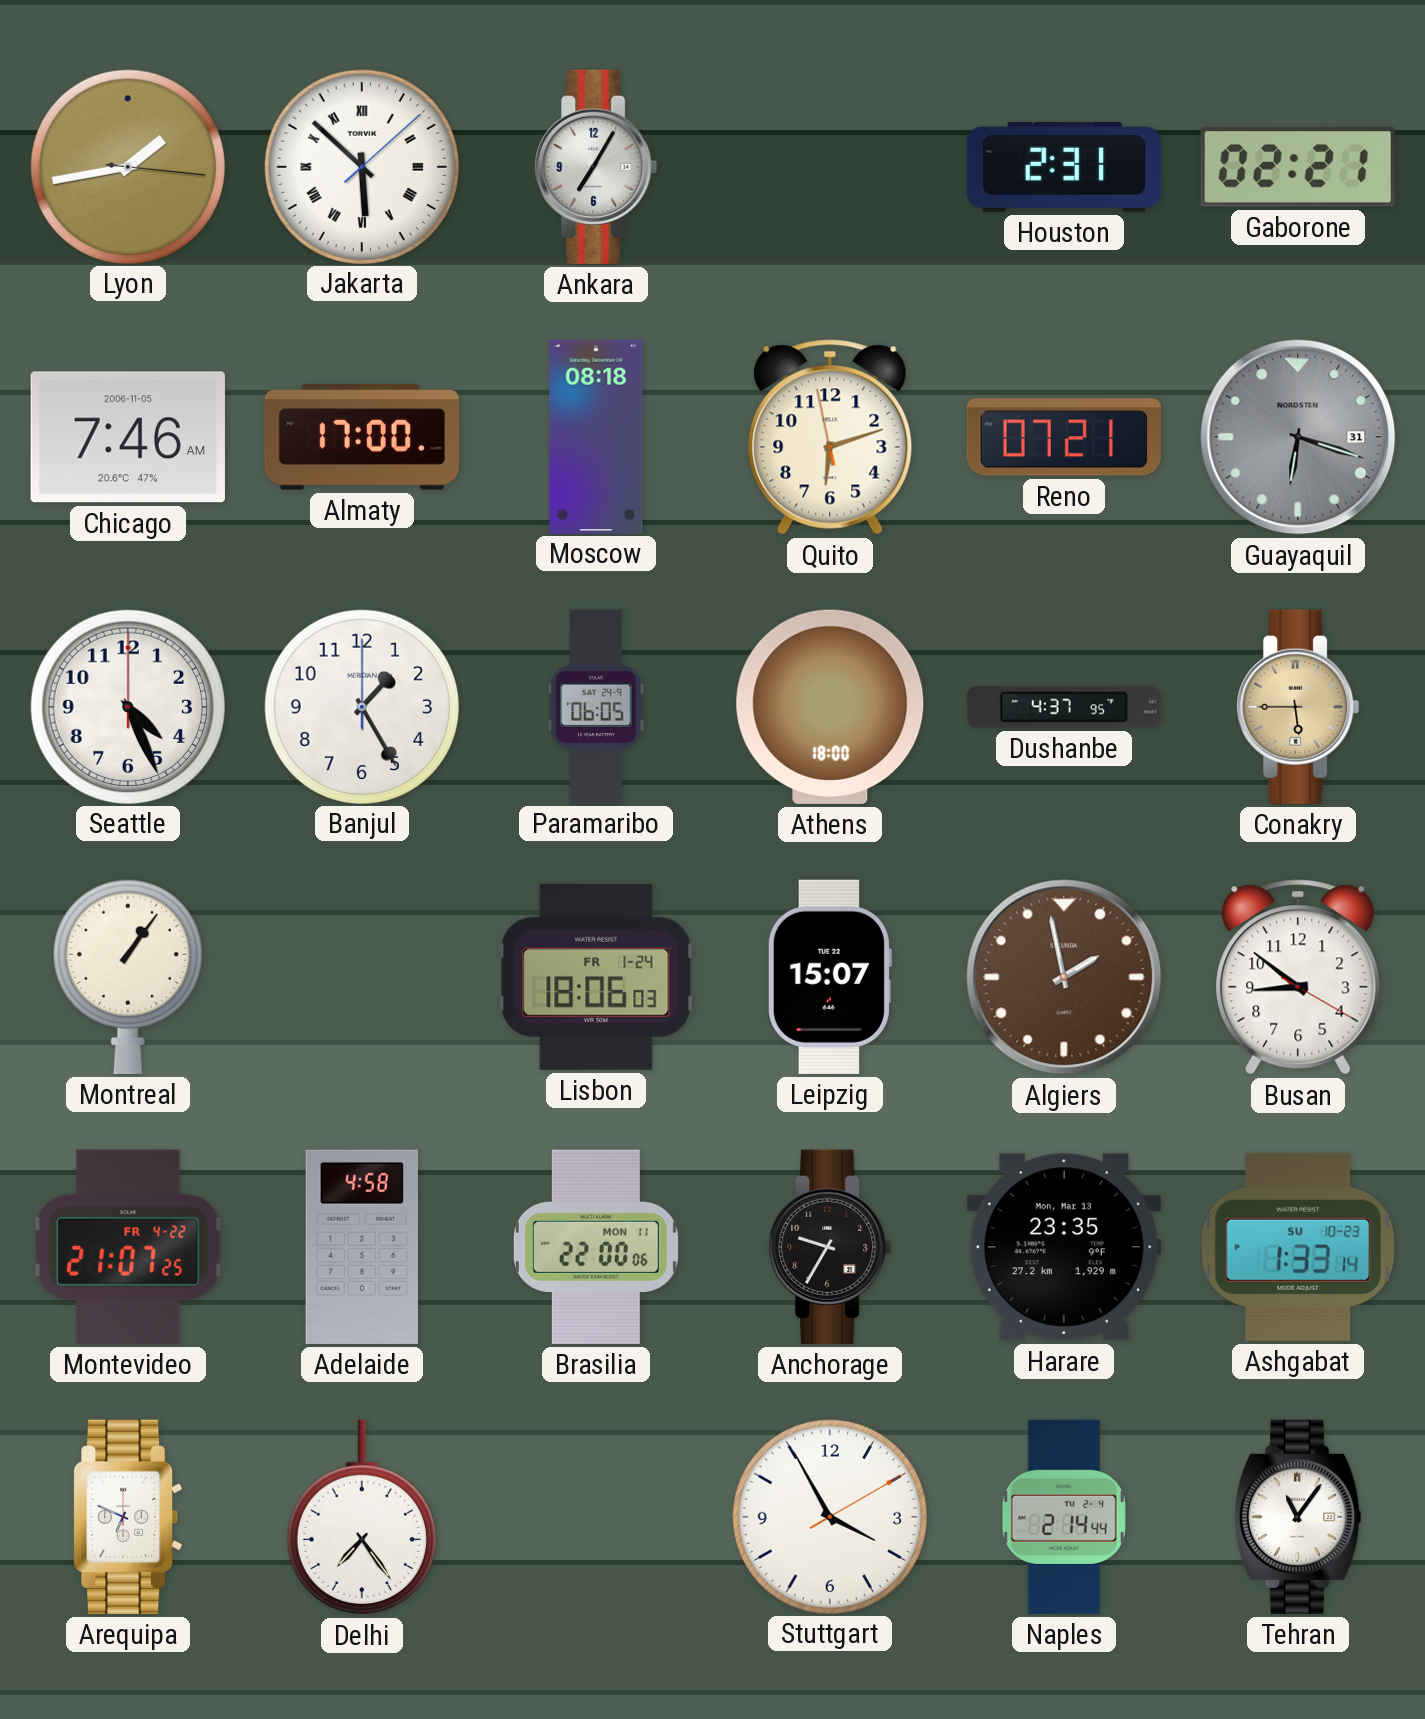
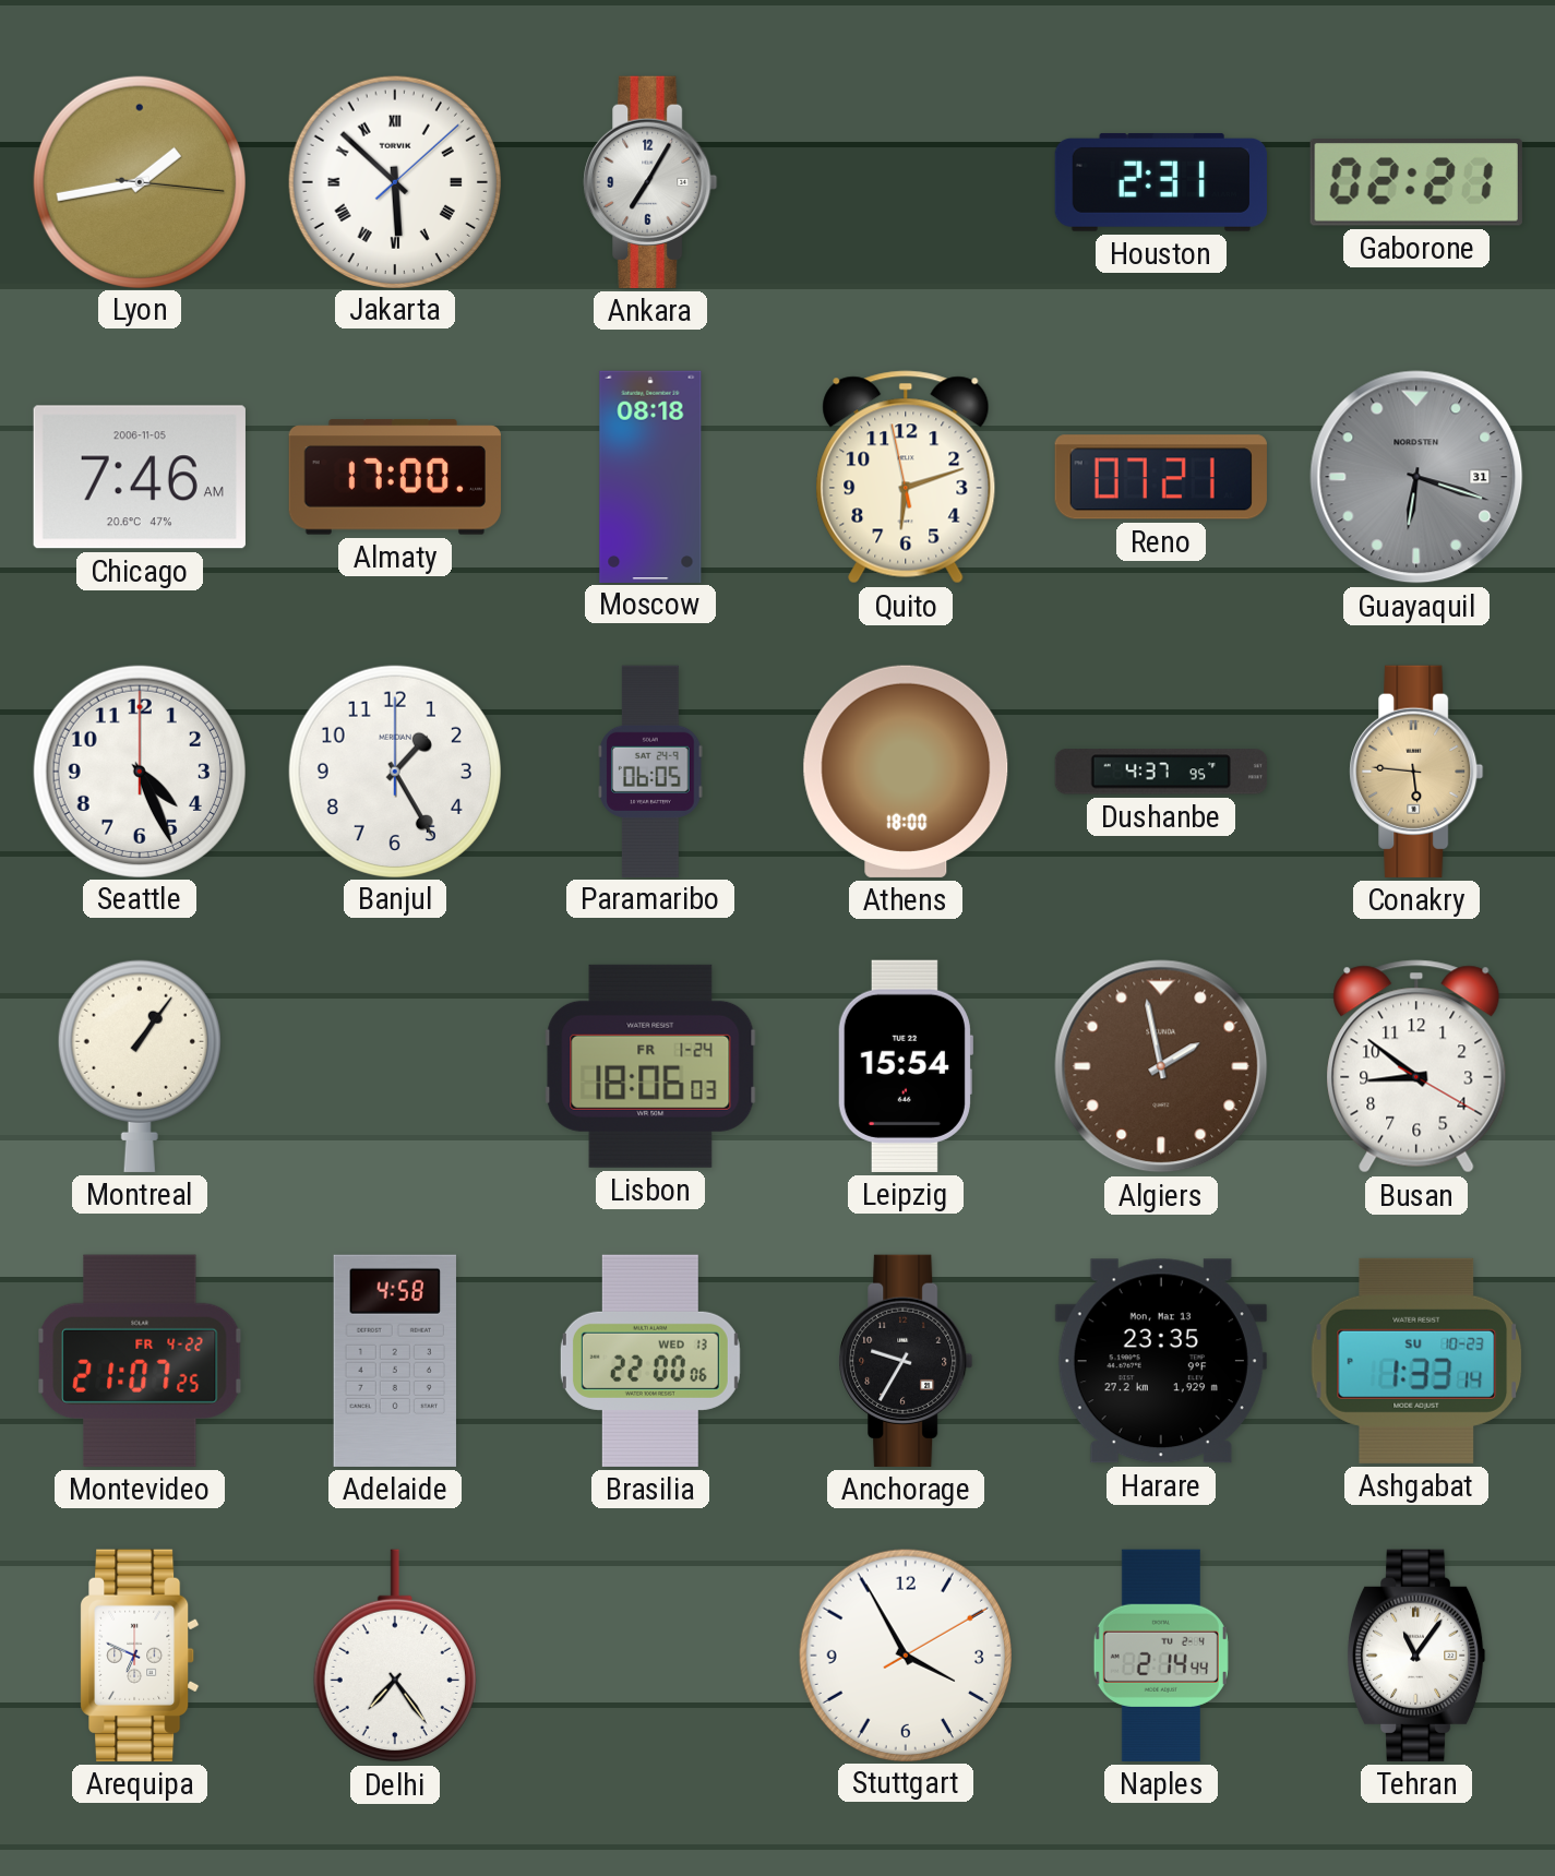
Conakry: 5:45 -> 5:46 (1416, 772)
Leipzig: 15:07 -> 15:54 (905, 1066)
Brasilia date: MON 11 -> WED 13 (650, 1361)
